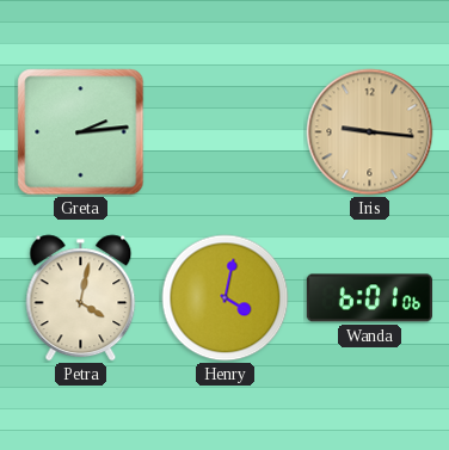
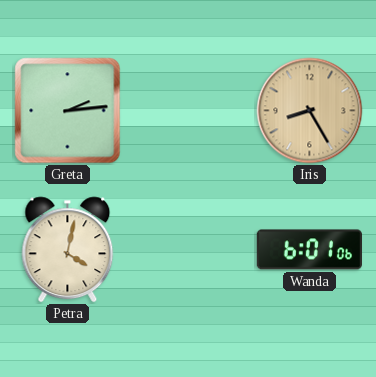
Iris: 9:16 -> 8:25 (310, 111)
Henry: 4:02 -> none (226, 298)
